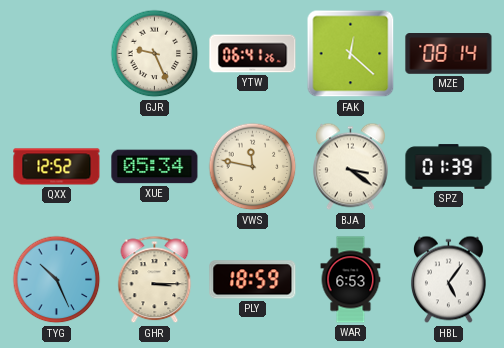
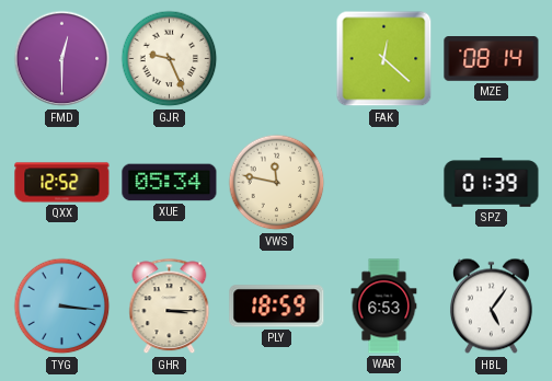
FMD: none -> 12:30 (62, 59)
YTW: 06:41 -> none (253, 54)
BJA: 3:21 -> none (350, 167)
TYG: 10:26 -> 3:16 (62, 307)
